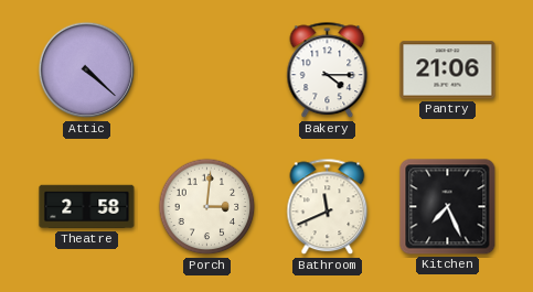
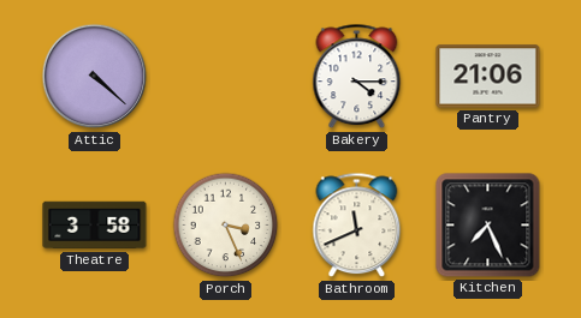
Theatre: 2:58 -> 3:58 (95, 226)
Porch: 3:01 -> 3:26 (226, 226)
